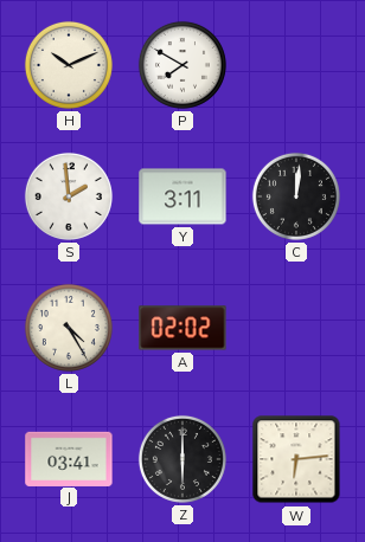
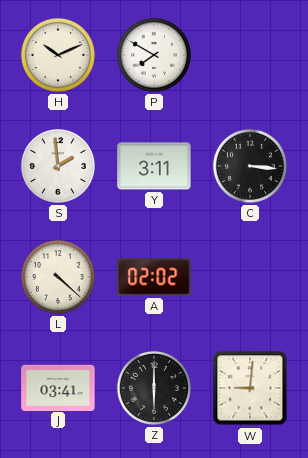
C: 12:01 -> 3:16 (250, 166)
L: 4:25 -> 4:22 (58, 277)
W: 6:14 -> 9:01 (250, 388)
